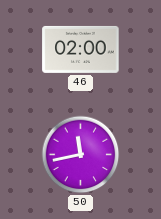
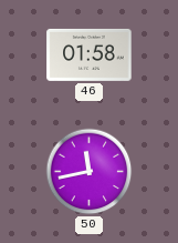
46: 02:00 -> 01:58 (90, 54)
